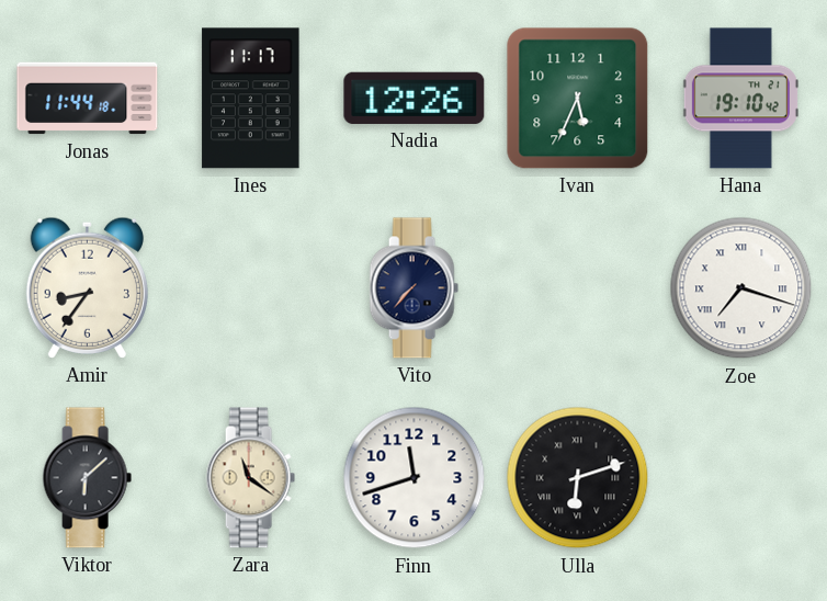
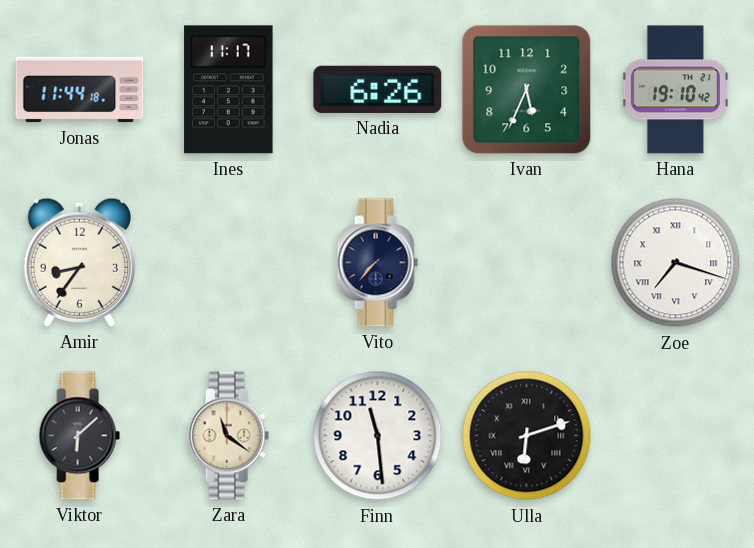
Nadia: 12:26 -> 6:26 (378, 89)
Finn: 11:42 -> 11:29 (378, 436)
